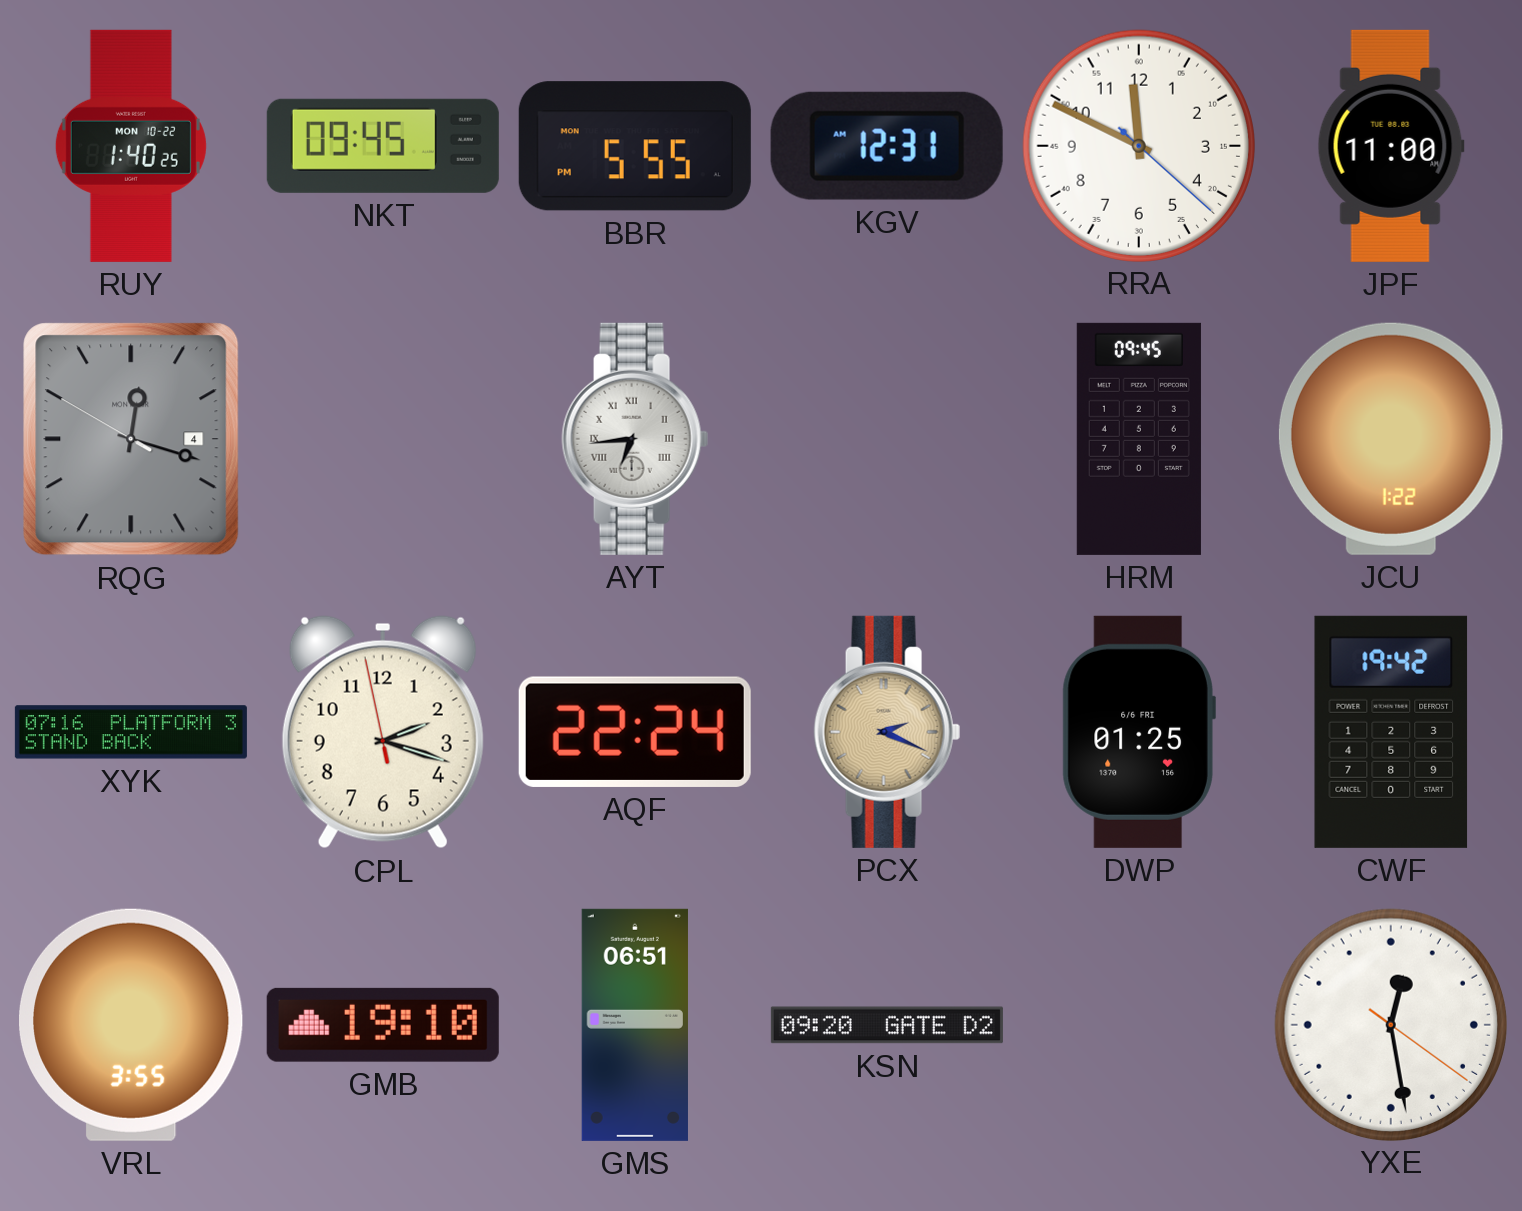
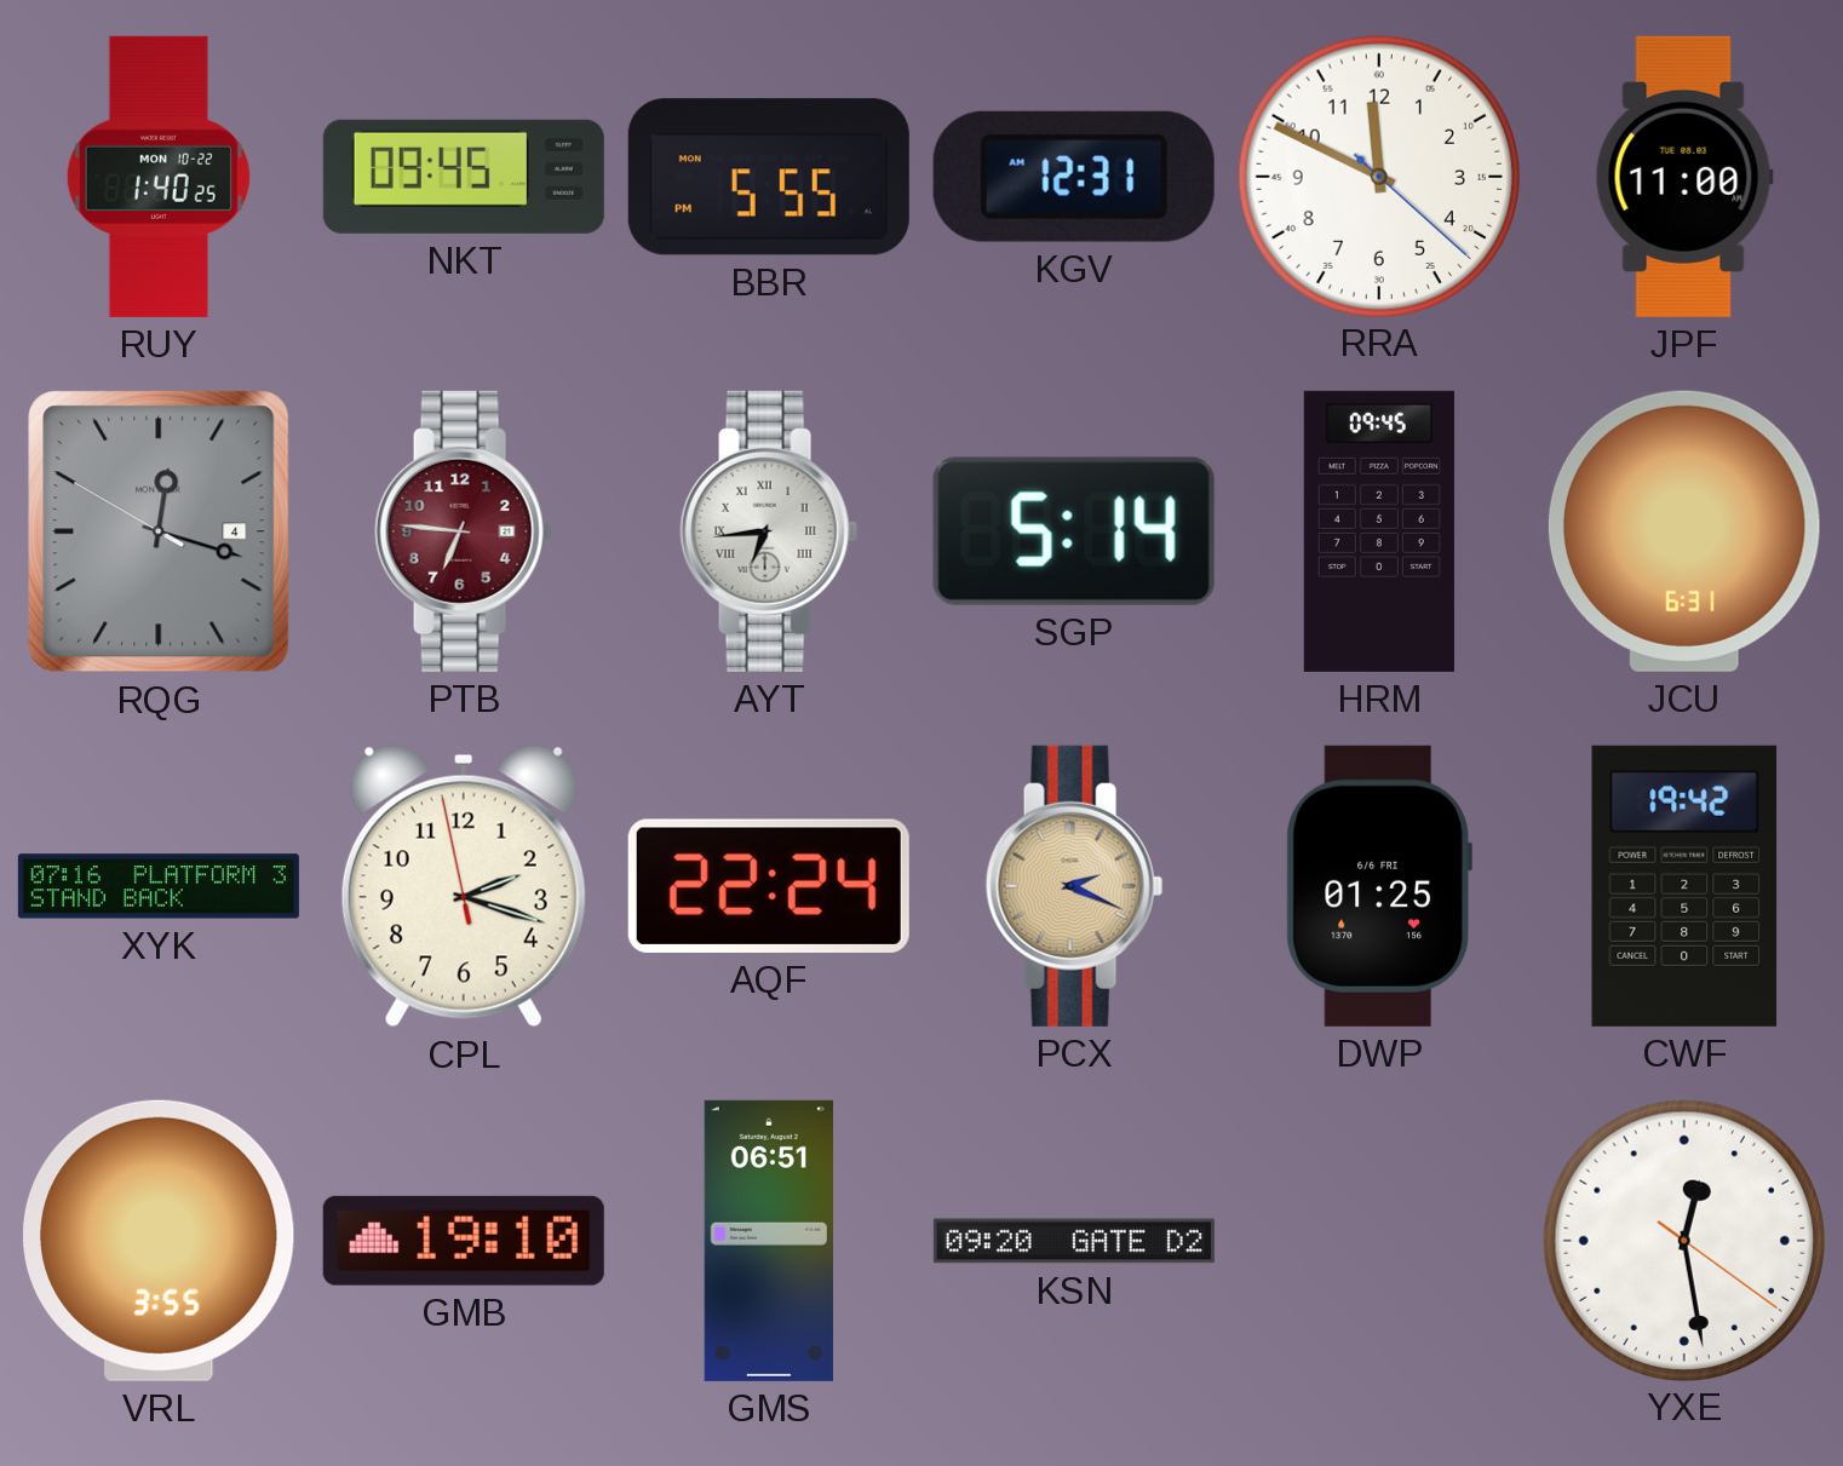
PTB: none -> 6:46 (464, 531)
SGP: none -> 5:14 (1074, 531)
JCU: 1:22 -> 6:31 (1684, 531)
